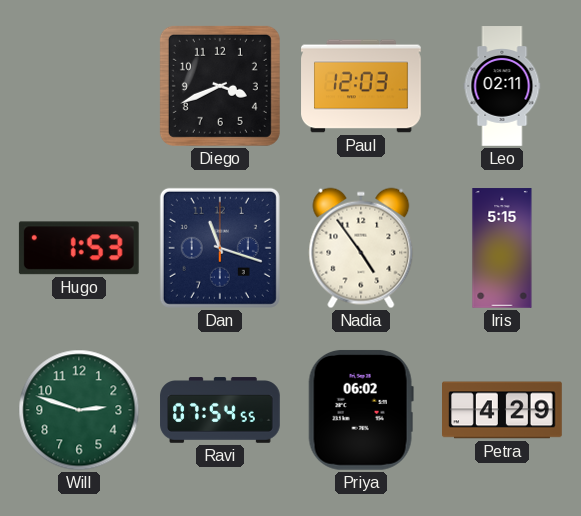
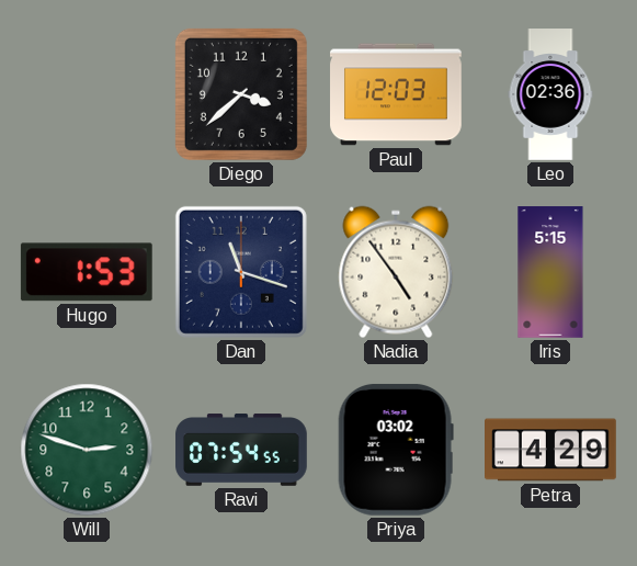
Diego: 3:41 -> 3:38 (241, 94)
Leo: 02:11 -> 02:36 (550, 94)
Priya: 06:02 -> 03:02 (396, 450)
